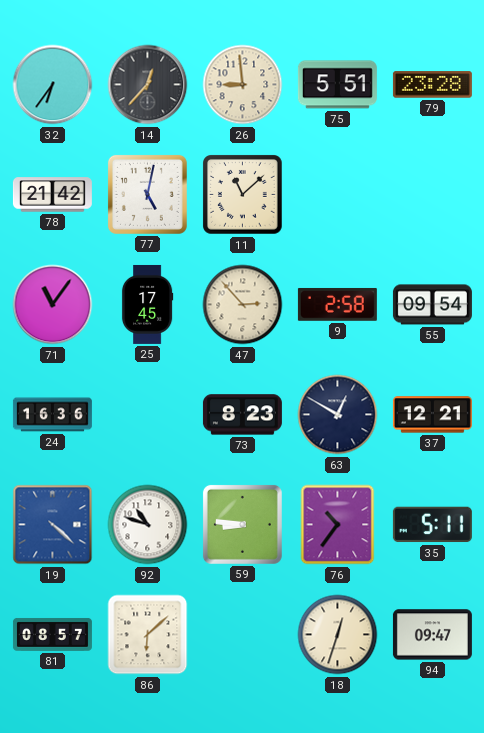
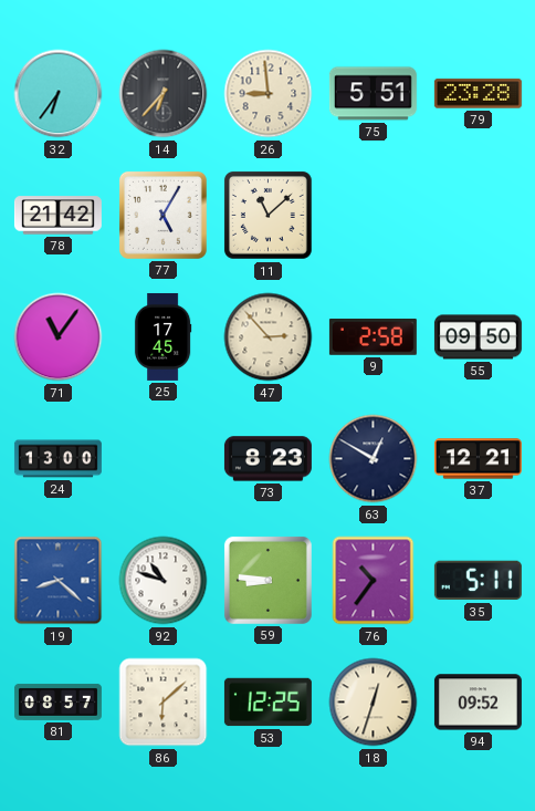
14: 12:37 -> 6:37 (164, 94)
77: 5:02 -> 5:05 (162, 215)
55: 09:54 -> 09:50 (478, 337)
24: 16:36 -> 13:00 (57, 459)
19: 4:22 -> 8:22 (59, 581)
53: none -> 12:25 (267, 703)
94: 09:47 -> 09:52 (478, 703)
